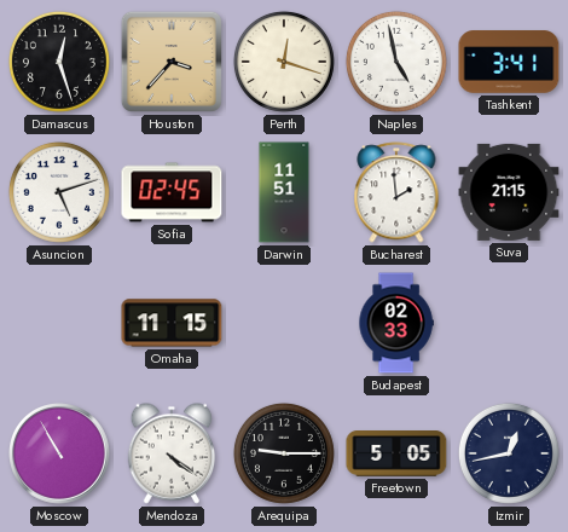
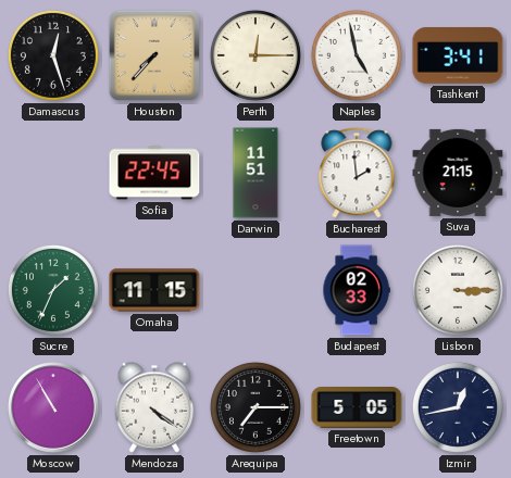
Houston: 3:37 -> 7:37 (154, 55)
Perth: 12:18 -> 12:15 (255, 55)
Asuncion: 5:12 -> none (59, 192)
Sofia: 02:45 -> 22:45 (154, 173)
Sucre: none -> 1:34 (53, 290)
Lisbon: none -> 3:15 (458, 290)
Arequipa: 9:15 -> 7:15 (255, 407)
